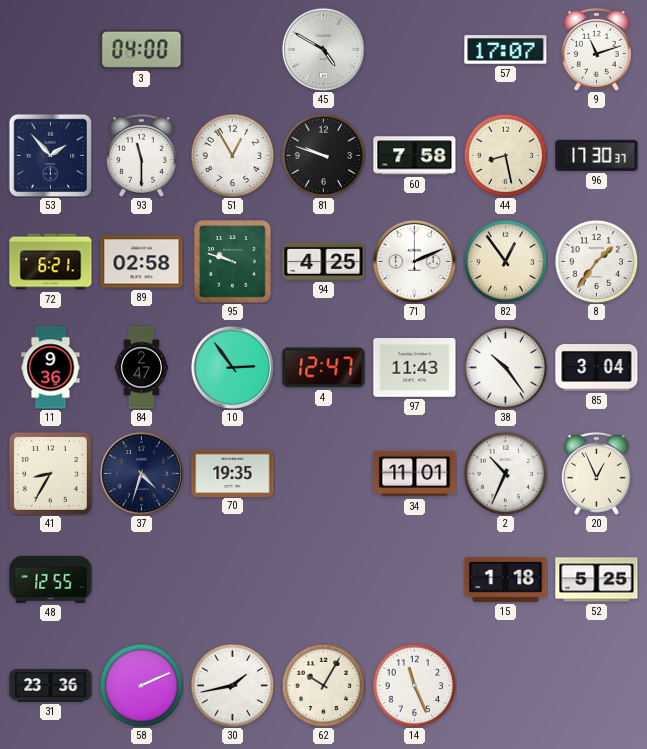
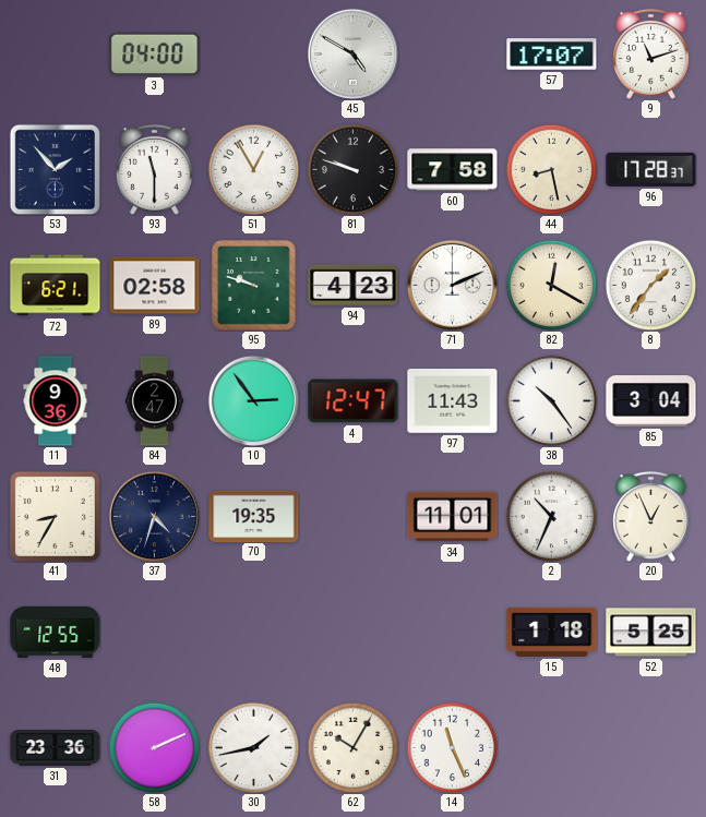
96: 17:30 -> 17:28 (651, 169)
94: 4:25 -> 4:23 (354, 285)
82: 12:54 -> 12:20 (551, 285)
